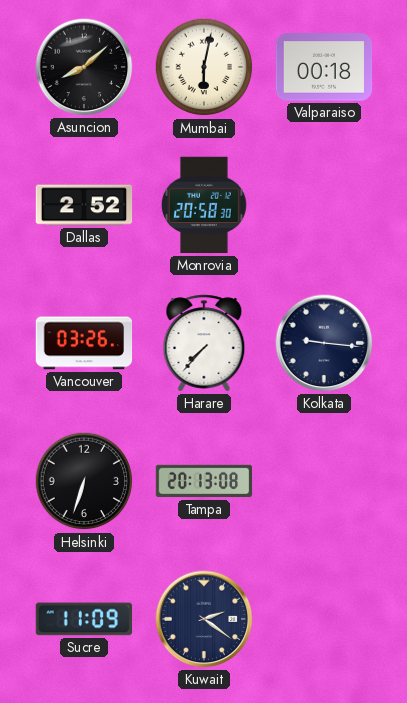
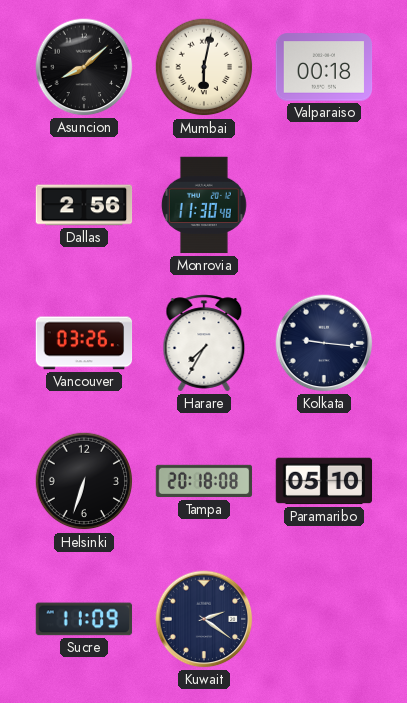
Dallas: 2:52 -> 2:56 (84, 205)
Monrovia: 20:58 -> 11:30 (204, 205)
Harare: 7:37 -> 7:35 (204, 343)
Tampa: 20:13 -> 20:18 (204, 481)
Paramaribo: none -> 05:10 (324, 481)
